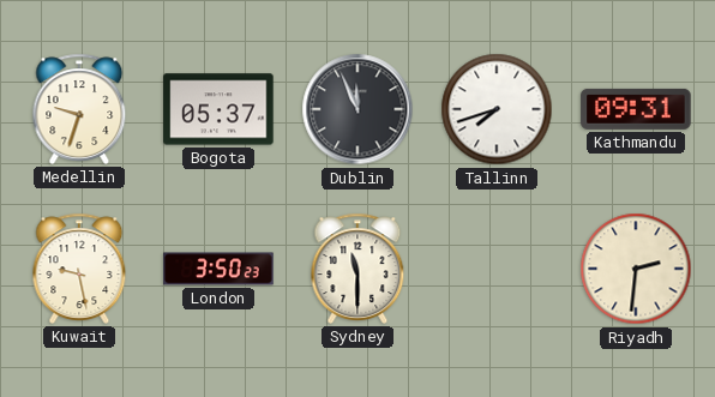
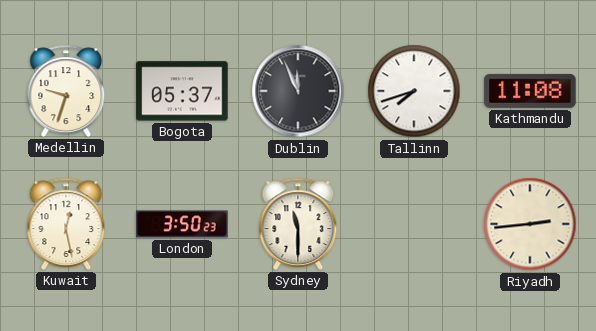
Kathmandu: 09:31 -> 11:08 (530, 91)
Kuwait: 9:28 -> 12:28 (66, 224)
Riyadh: 2:31 -> 2:44 (530, 224)
